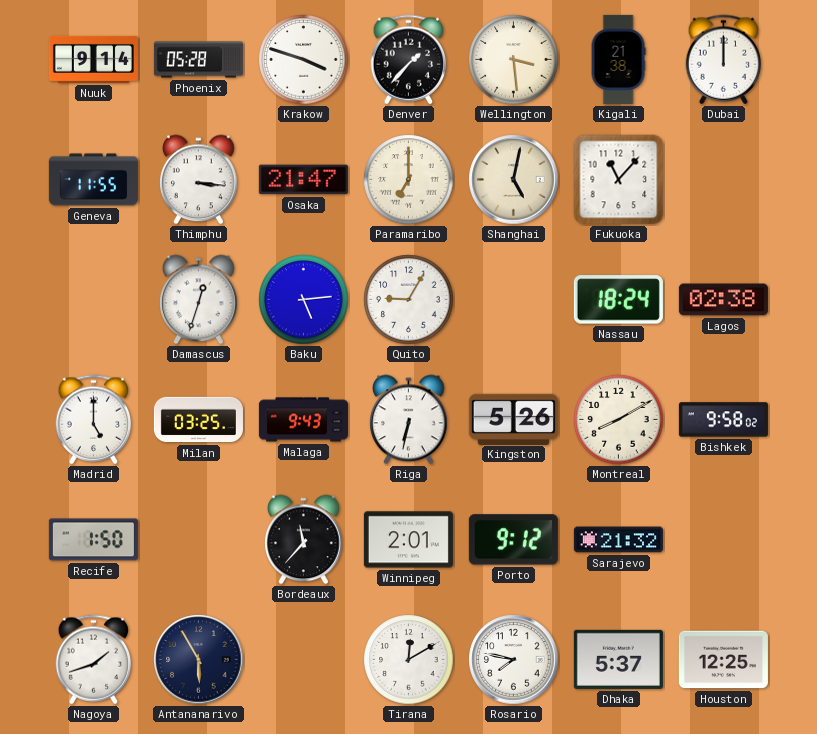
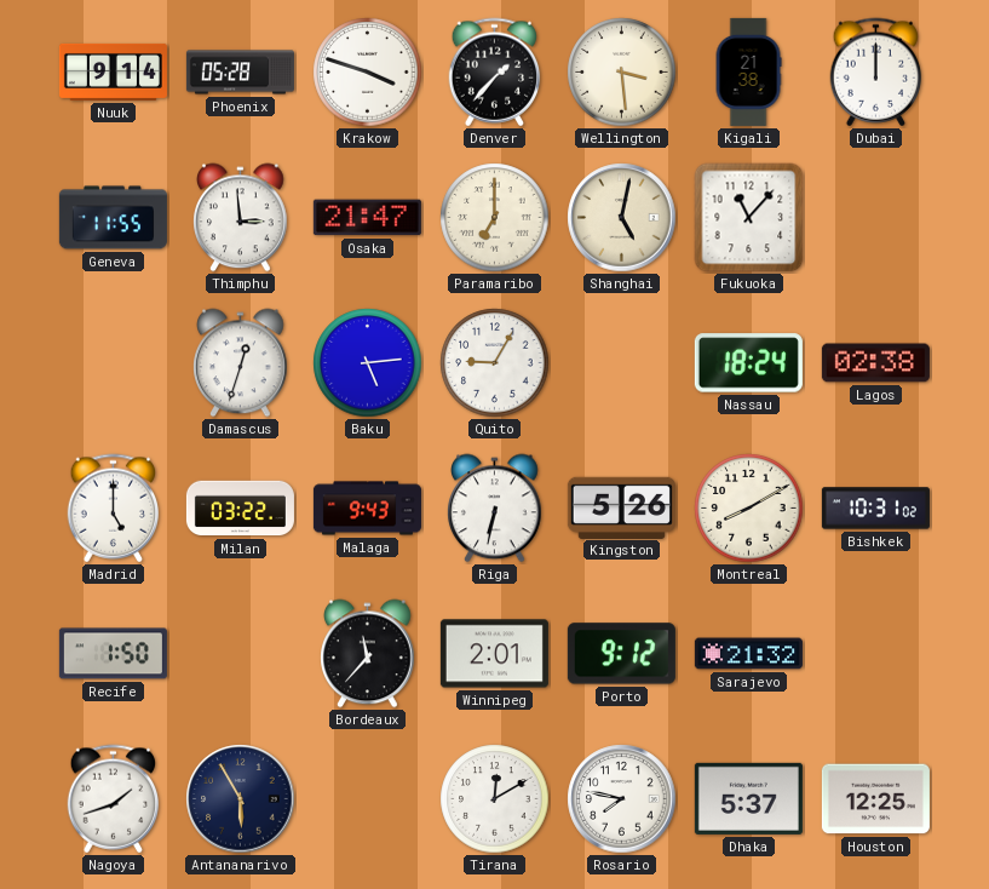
Thimphu: 3:16 -> 2:59 (241, 218)
Milan: 03:25 -> 03:22 (240, 509)
Bishkek: 9:58 -> 10:31 (875, 509)
